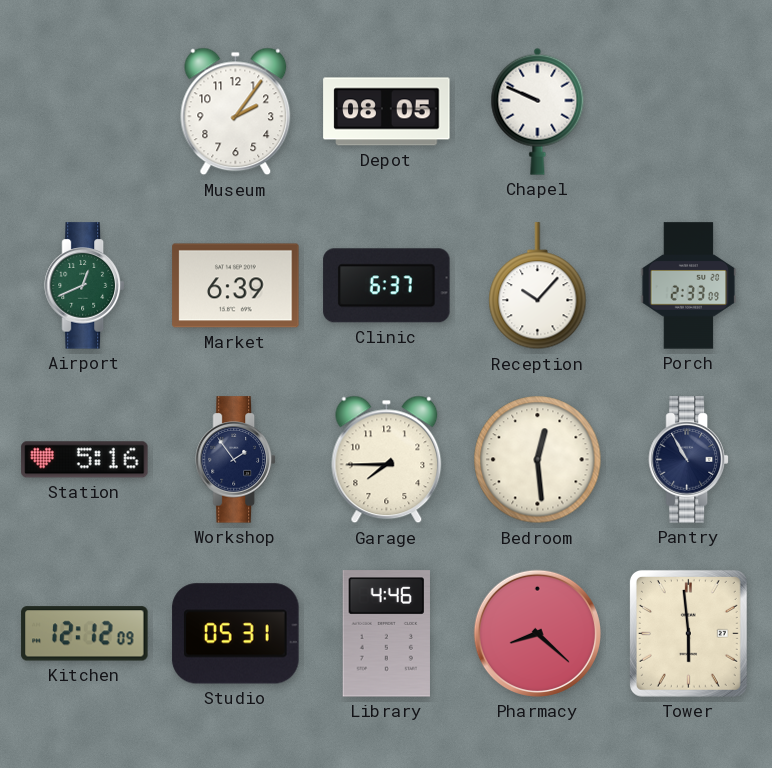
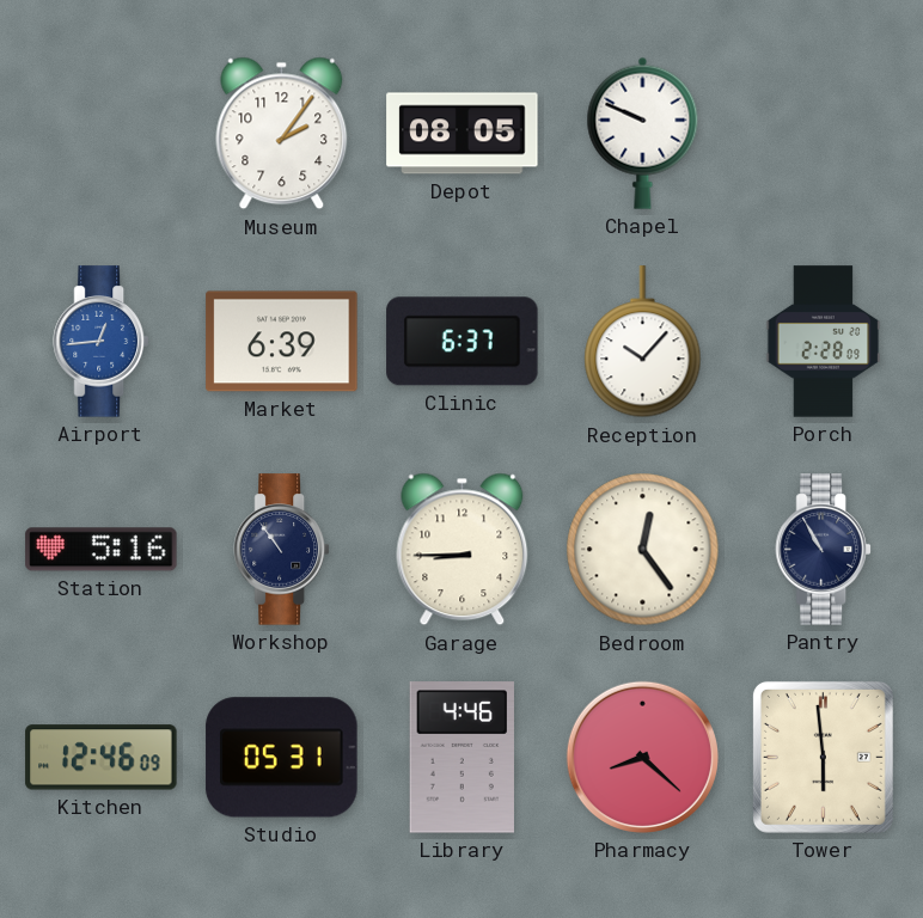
Airport: 12:41 -> 12:44 (102, 342)
Airport dial: green -> blue (102, 342)
Porch: 2:33 -> 2:28 (824, 342)
Workshop: 1:54 -> 10:54 (282, 550)
Garage: 7:45 -> 8:45 (463, 550)
Bedroom: 12:29 -> 12:24 (643, 550)
Kitchen: 12:12 -> 12:46 (102, 758)
